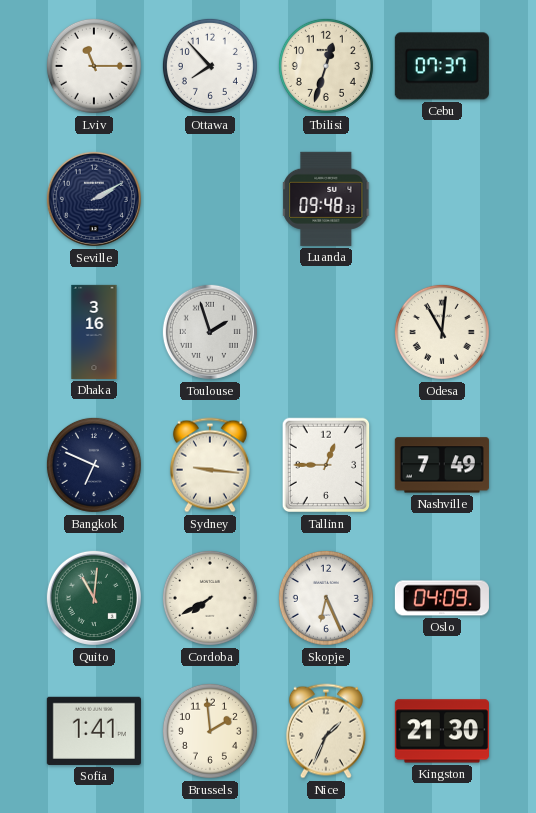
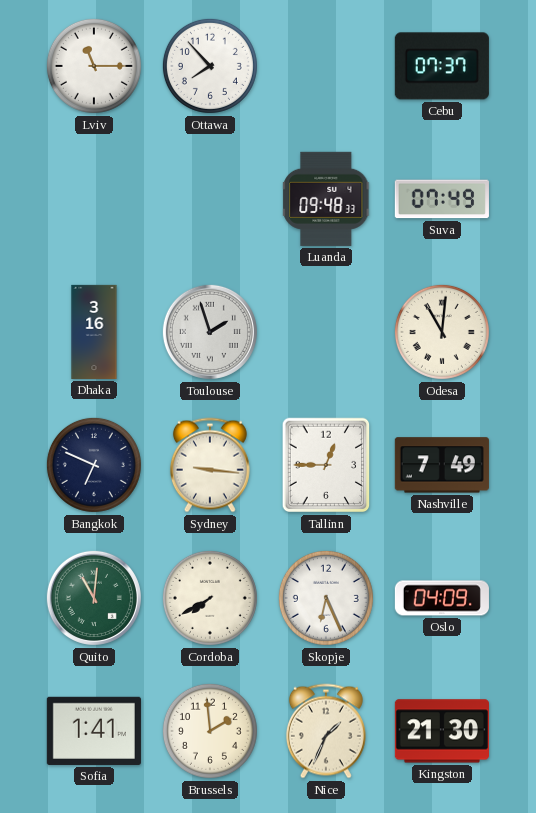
Tbilisi: 12:33 -> none (326, 66)
Seville: 2:10 -> none (94, 199)
Suva: none -> 07:49 (442, 199)
